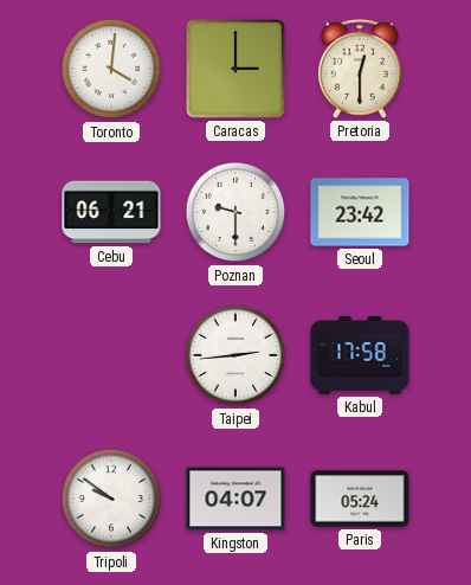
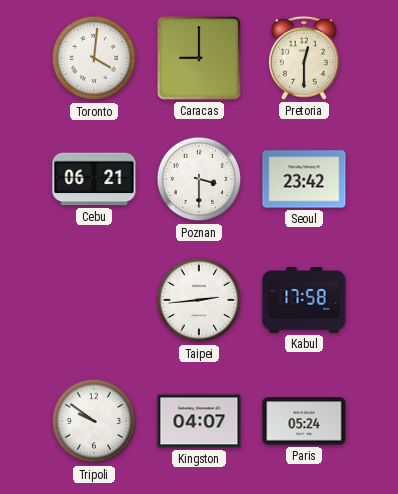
Caracas: 3:00 -> 9:00 (199, 58)
Poznan: 9:30 -> 3:30 (199, 179)
